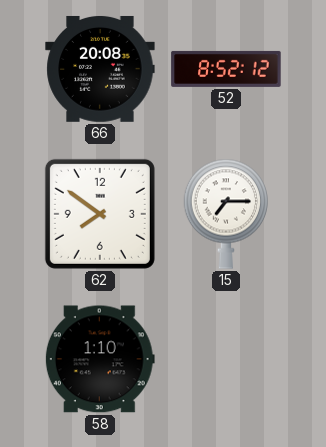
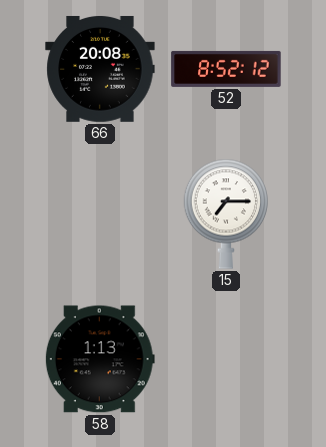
62: 7:51 -> none (100, 214)
58: 1:10 -> 1:13 (100, 359)
